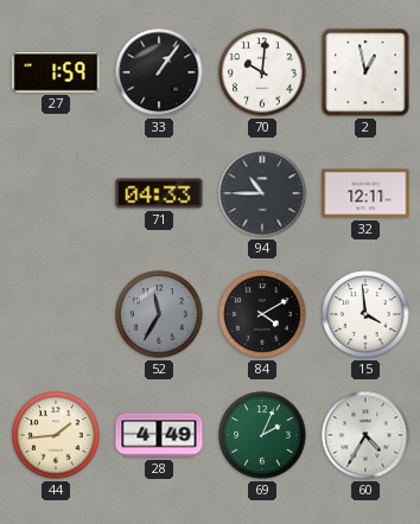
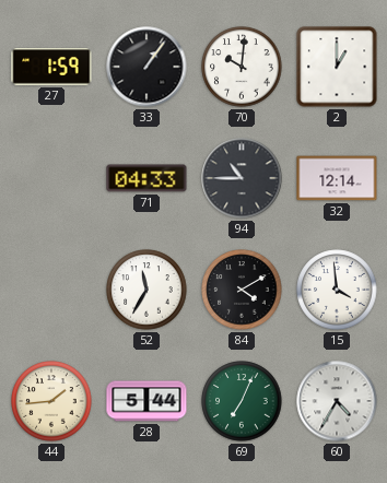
2: 12:58 -> 1:00 (337, 67)
32: 12:11 -> 12:14 (337, 178)
52 dial: grey -> white (146, 290)
28: 4:49 -> 5:44 (146, 401)
69: 2:04 -> 7:04 (242, 401)
